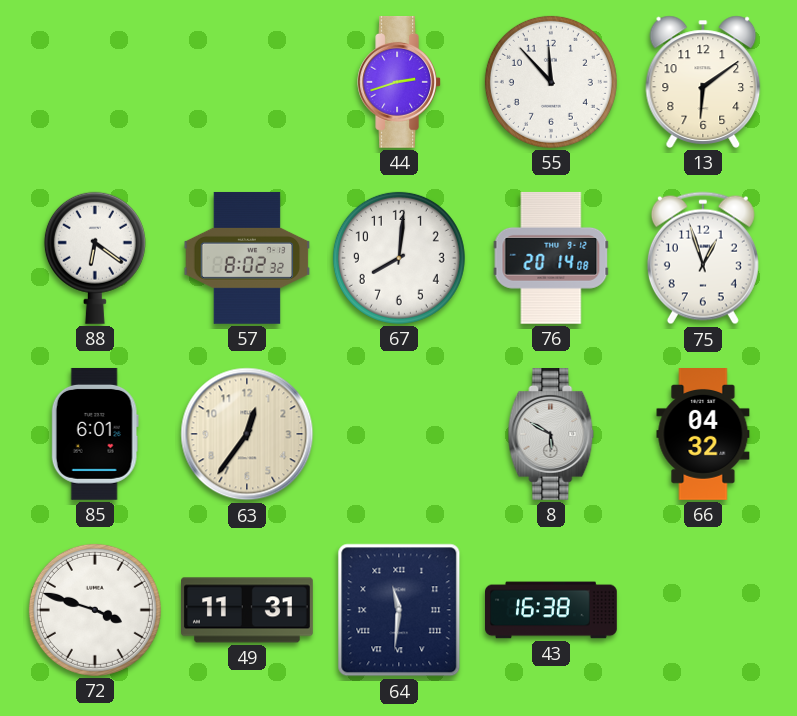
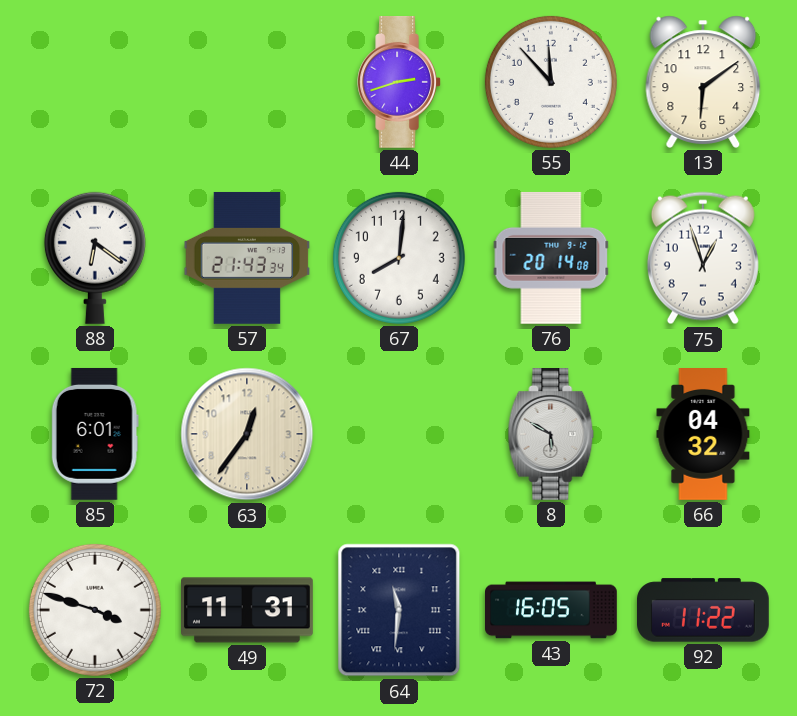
57: 8:02 -> 21:43 (247, 258)
43: 16:38 -> 16:05 (551, 610)
92: none -> 11:22 (704, 610)
